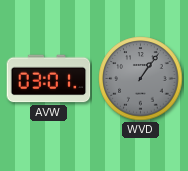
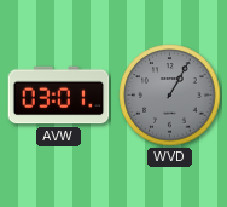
WVD: 1:06 -> 1:05 (170, 96)
